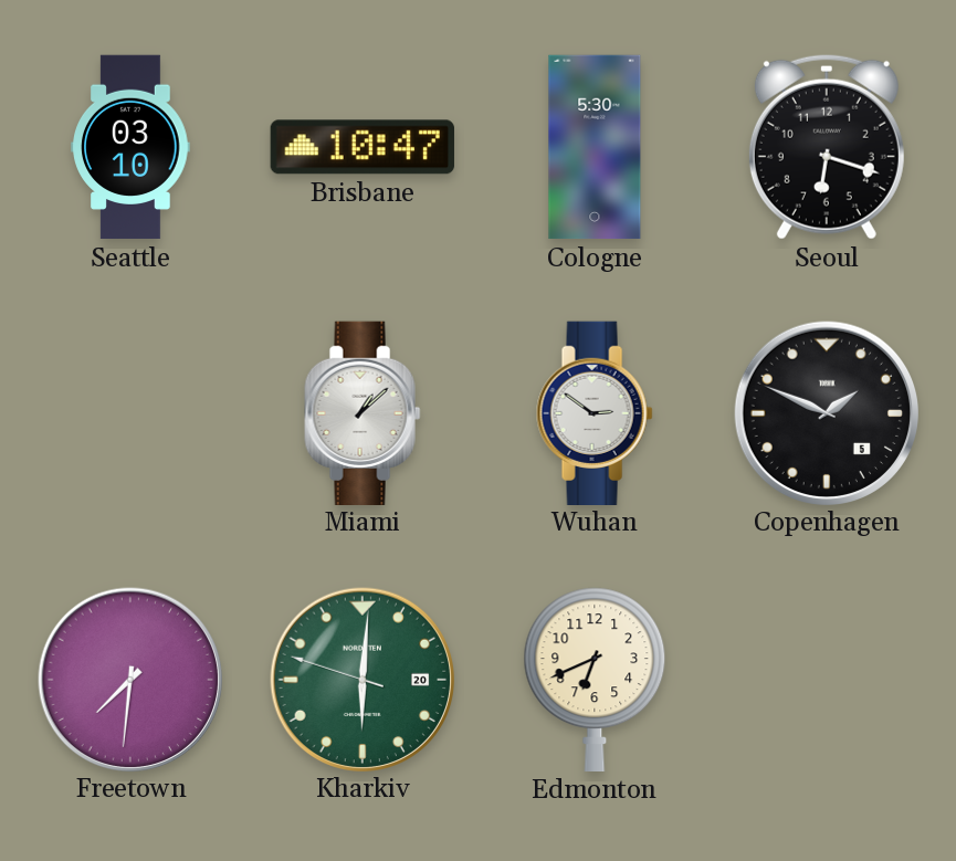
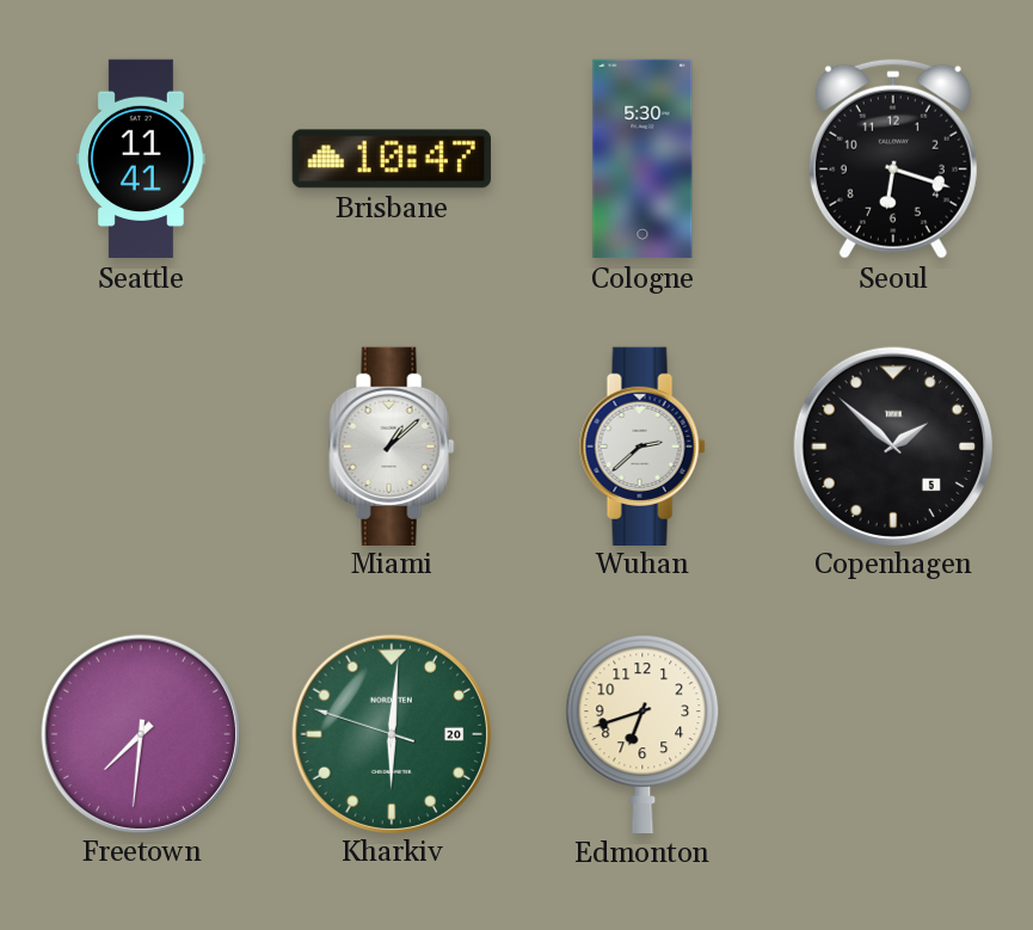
Seattle: 03:10 -> 11:41 (141, 159)
Wuhan: 2:51 -> 2:38 (642, 445)
Copenhagen: 1:49 -> 1:52 (892, 445)
Edmonton: 6:41 -> 6:42 (642, 734)
